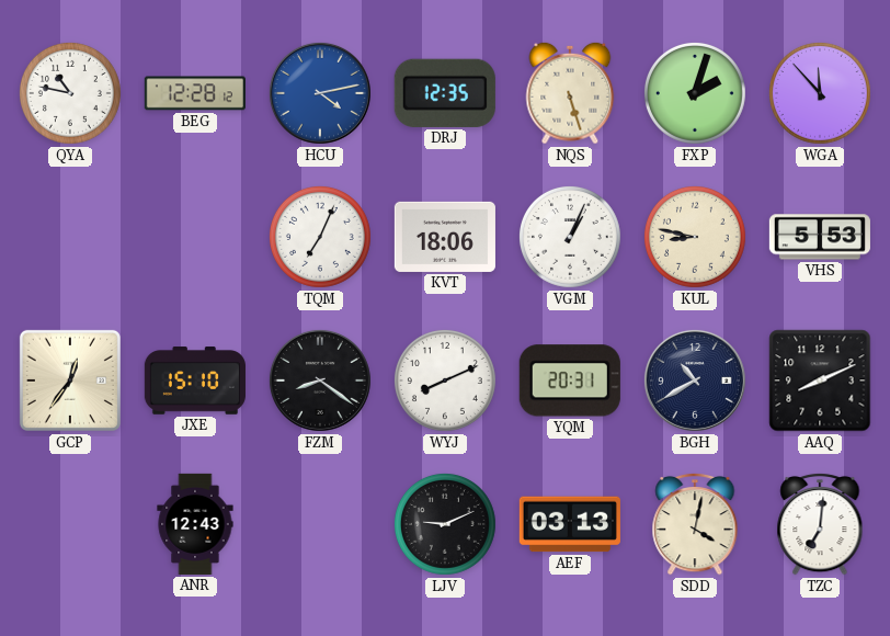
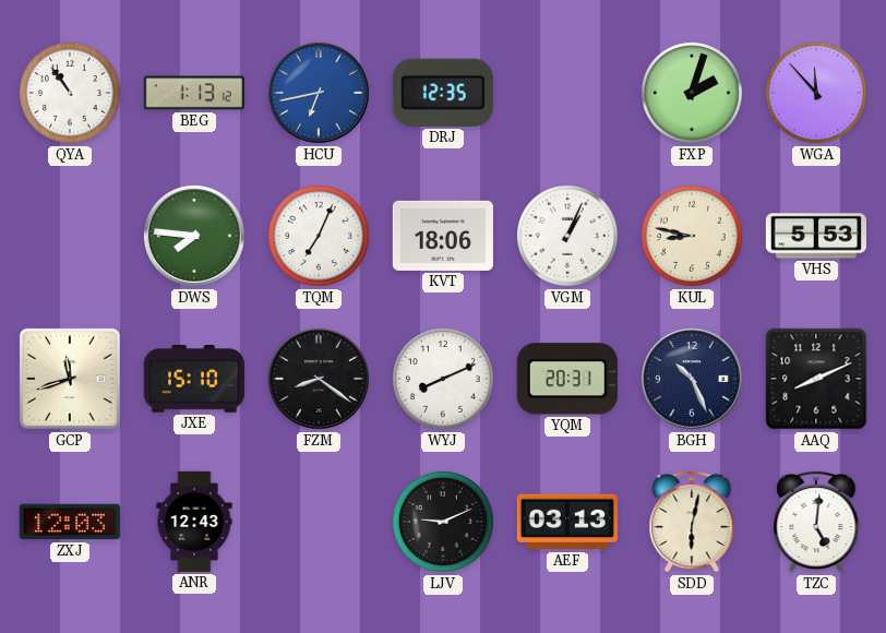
QYA: 10:47 -> 10:54 (70, 93)
BEG: 12:28 -> 1:13 (194, 93)
HCU: 4:13 -> 6:43 (319, 93)
NQS: 5:27 -> none (570, 93)
DWS: none -> 7:46 (194, 236)
GCP: 12:36 -> 11:42 (70, 379)
BGH: 10:40 -> 10:26 (692, 379)
ZXJ: none -> 12:03 (70, 522)
SDD: 4:02 -> 6:02 (692, 522)
TZC: 7:01 -> 5:01 (816, 522)
